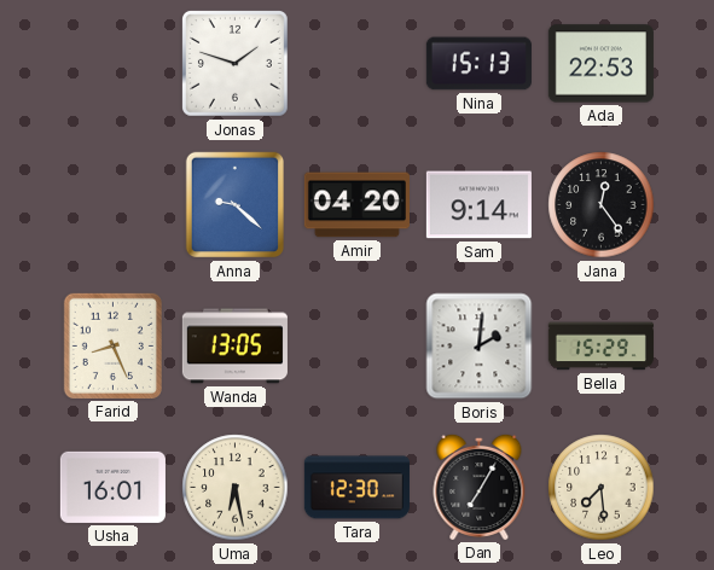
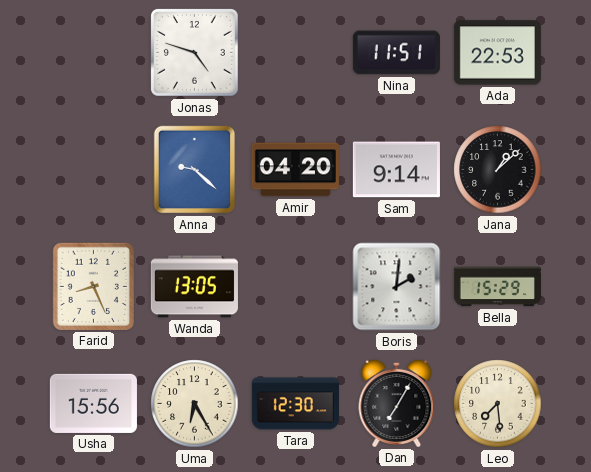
Jonas: 1:48 -> 4:48 (195, 53)
Nina: 15:13 -> 11:51 (396, 53)
Jana: 12:24 -> 1:08 (498, 170)
Usha: 16:01 -> 15:56 (93, 403)
Uma: 6:28 -> 6:25 (195, 404)
